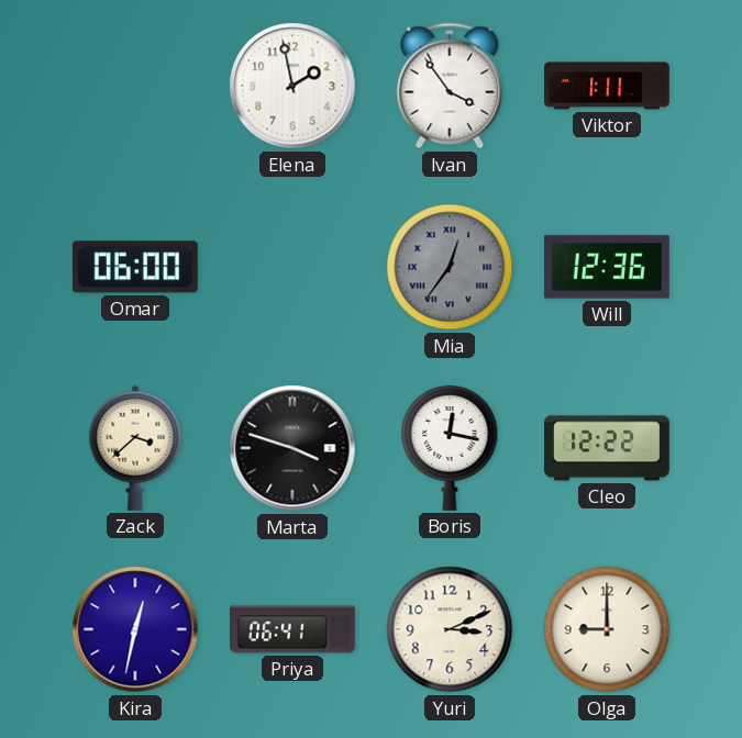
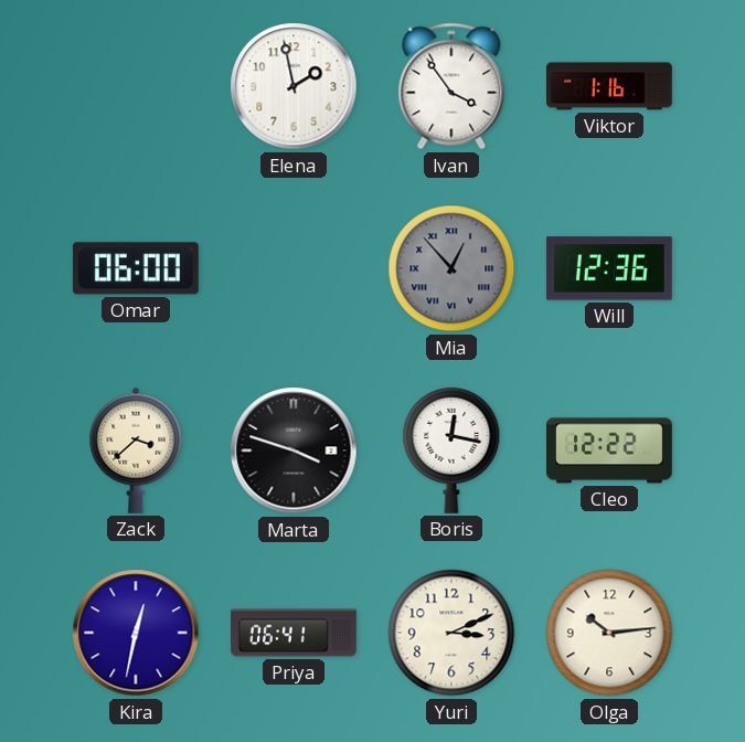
Viktor: 1:11 -> 1:16 (610, 86)
Mia: 12:36 -> 12:53 (451, 268)
Olga: 9:00 -> 10:14 (609, 633)
